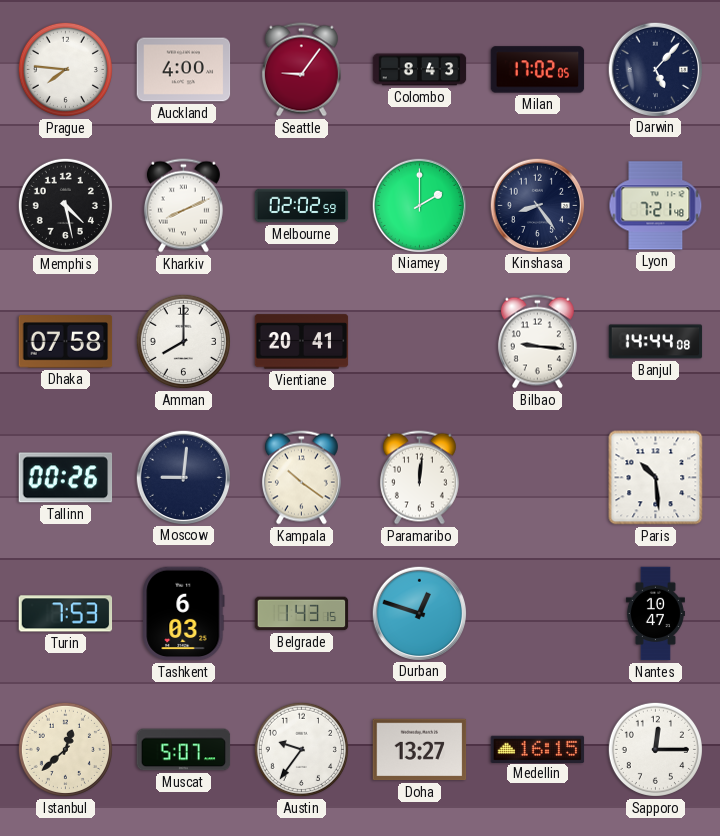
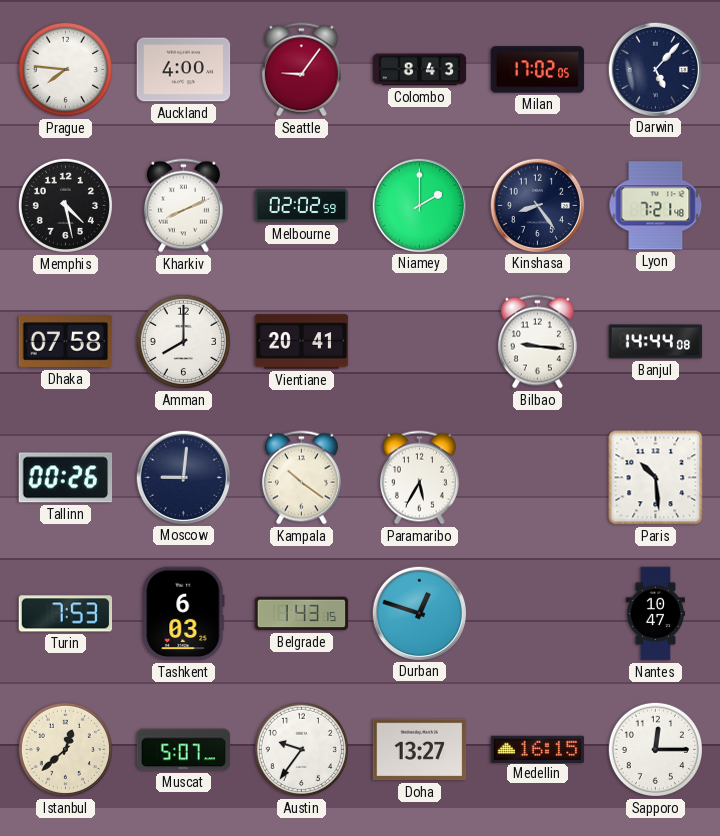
Paramaribo: 12:01 -> 5:35 (419, 478)
